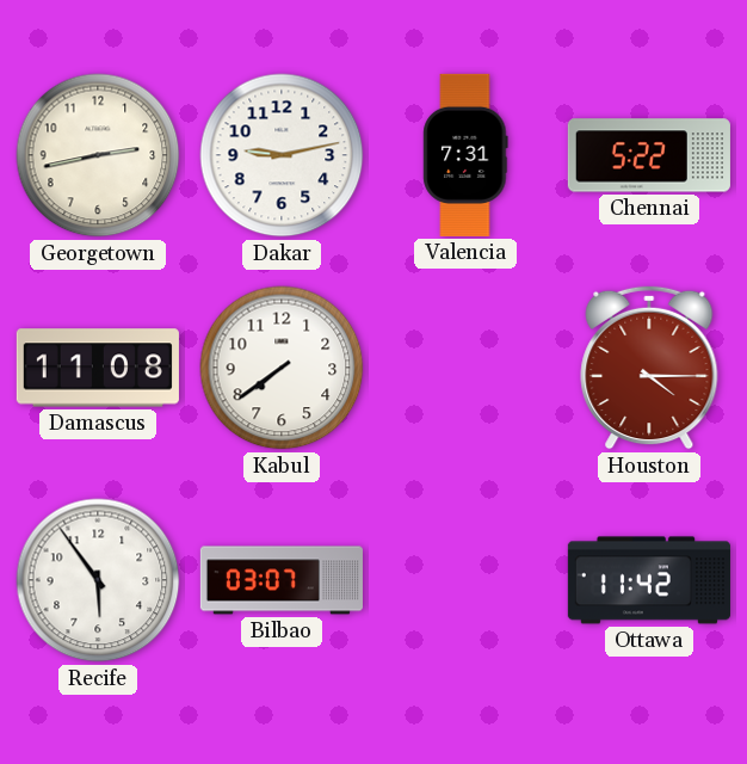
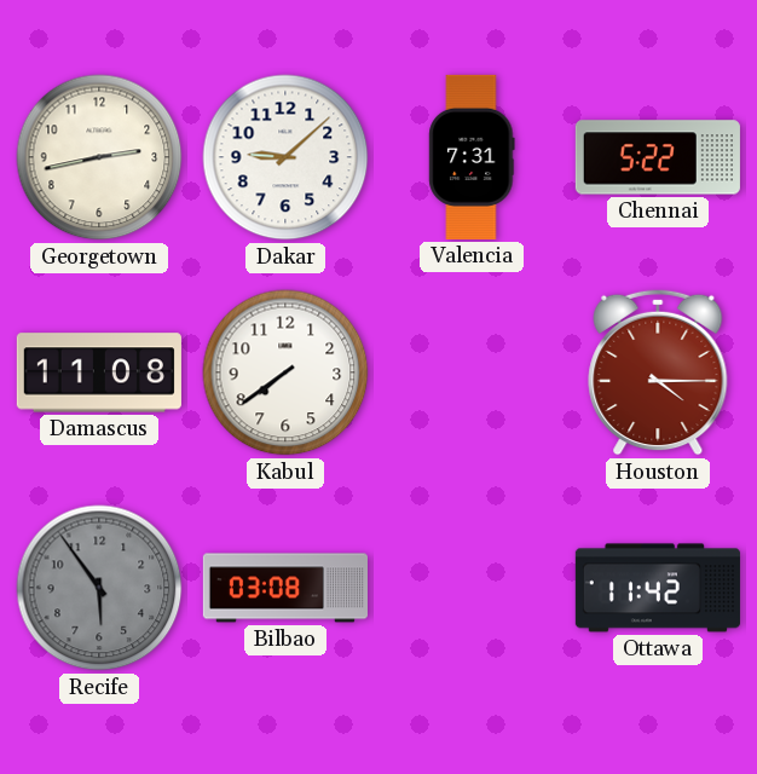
Dakar: 9:13 -> 9:08 (285, 157)
Recife dial: white -> grey (99, 588)
Bilbao: 03:07 -> 03:08 (285, 588)
